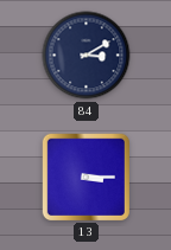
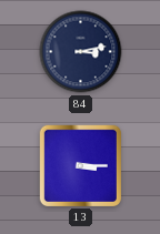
84: 3:10 -> 3:13 (81, 52)
